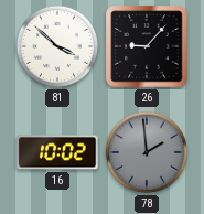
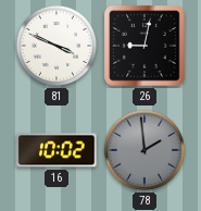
81: 3:52 -> 3:49 (56, 46)
26: 9:07 -> 9:02 (145, 46)
